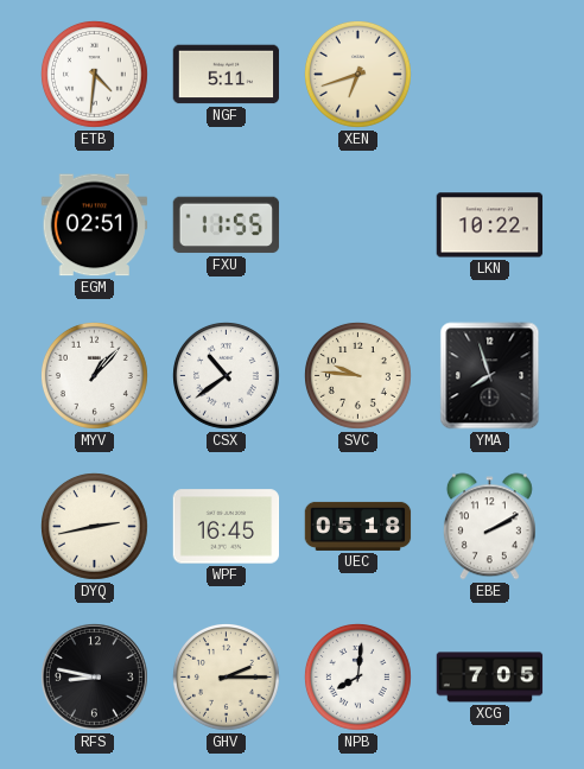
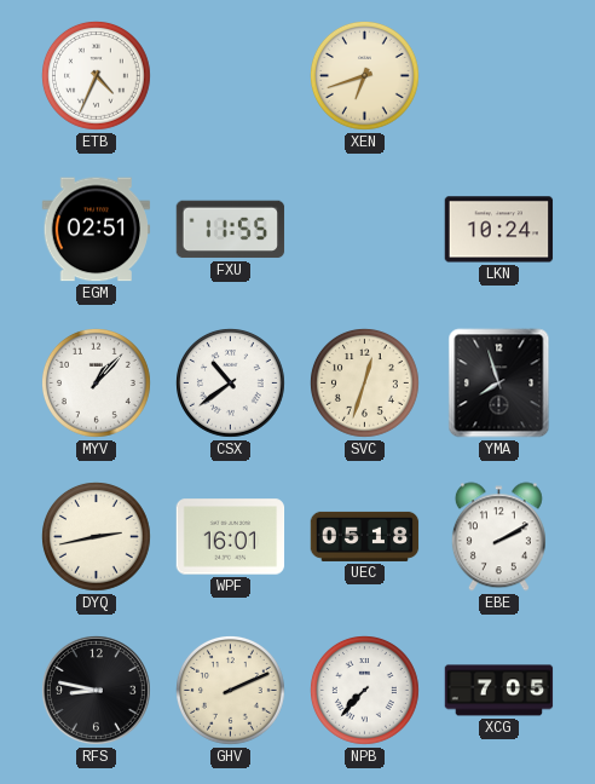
ETB: 4:31 -> 4:34 (97, 76)
NGF: 5:11 -> none (227, 75)
LKN: 10:22 -> 10:24 (499, 230)
SVC: 9:46 -> 12:33 (365, 384)
WPF: 16:45 -> 16:01 (231, 537)
GHV: 2:15 -> 2:11 (231, 691)
NPB: 8:01 -> 7:37 (365, 691)
